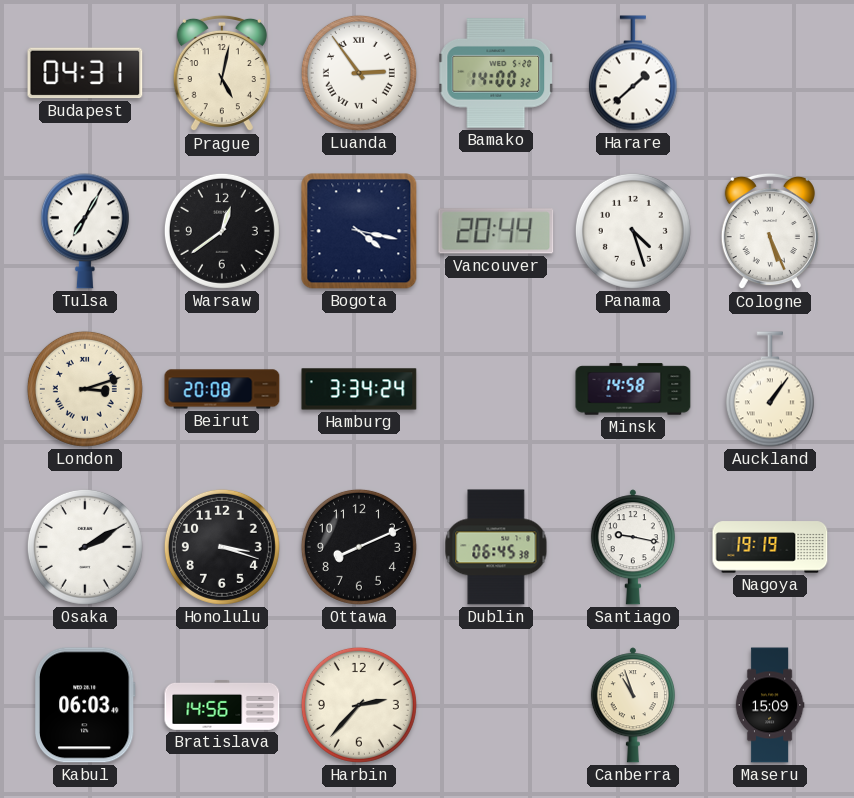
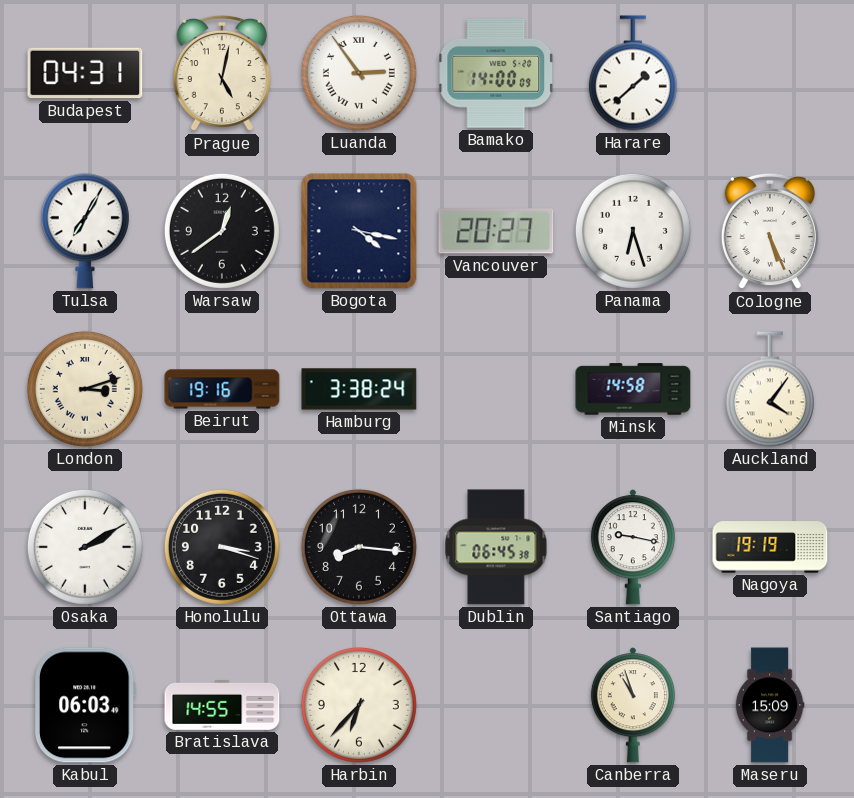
Bamako: 14:00:32 -> 14:00:09 (497, 73)
Vancouver: 20:44 -> 20:27 (496, 231)
Panama: 4:27 -> 6:27 (633, 231)
Beirut: 20:08 -> 19:16 (222, 389)
Hamburg: 3:34 -> 3:38 (359, 389)
Auckland: 1:06 -> 4:06 (770, 389)
Ottawa: 8:11 -> 8:16 (359, 547)
Bratislava: 14:56 -> 14:55 (222, 705)
Harbin: 2:37 -> 6:37 (359, 705)
